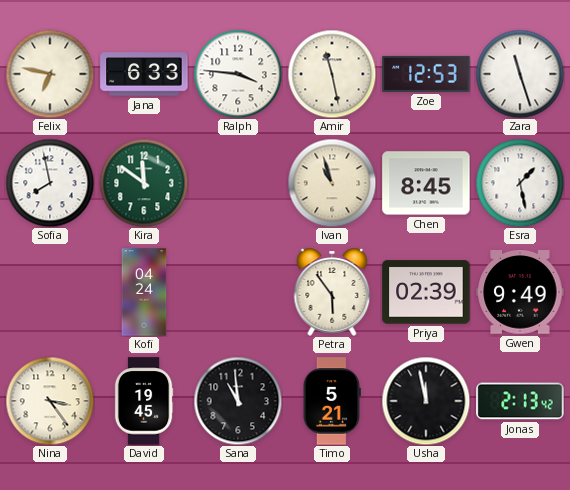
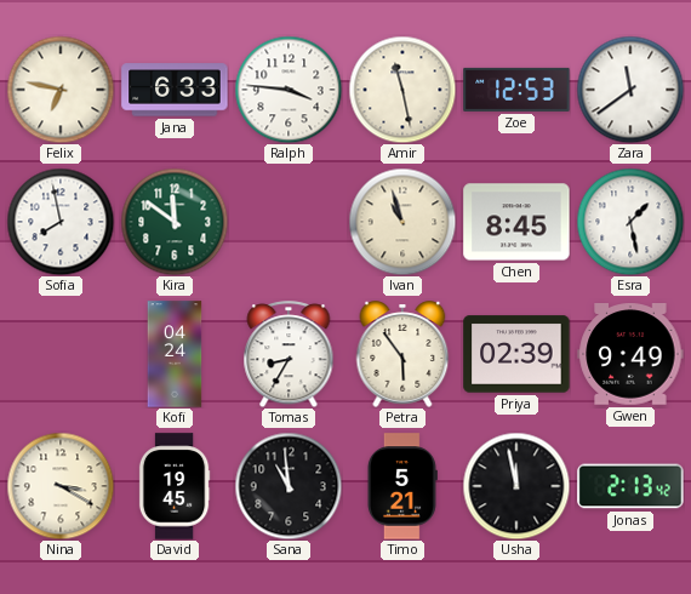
Zara: 11:27 -> 11:39 (630, 90)
Tomas: none -> 8:35 (289, 354)
Nina: 3:24 -> 3:20 (61, 486)
